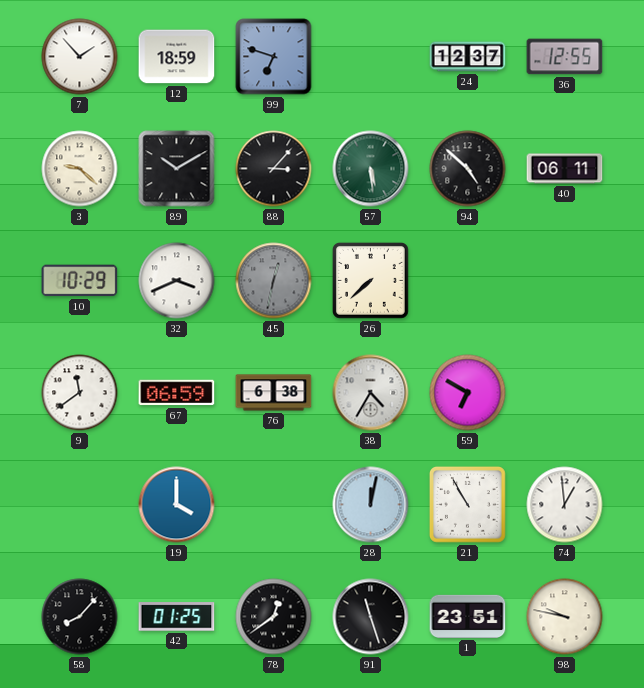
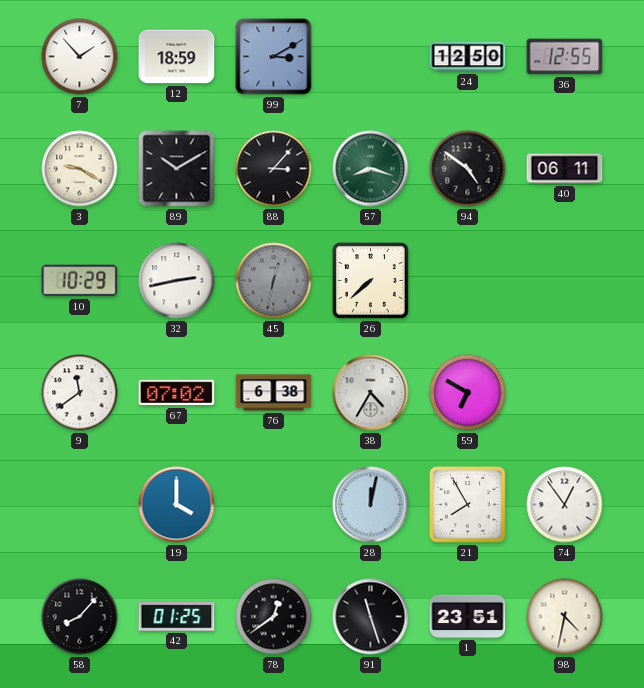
99: 6:48 -> 3:10 (274, 57)
24: 12:37 -> 12:50 (468, 57)
3: 9:22 -> 9:20 (80, 169)
57: 5:29 -> 8:18 (371, 169)
94: 4:52 -> 4:51 (468, 169)
32: 3:41 -> 2:43 (177, 281)
67: 06:59 -> 07:02 (177, 393)
21: 10:55 -> 7:55 (468, 505)
74: 12:59 -> 12:54 (565, 505)
98: 9:47 -> 4:32 (565, 617)
